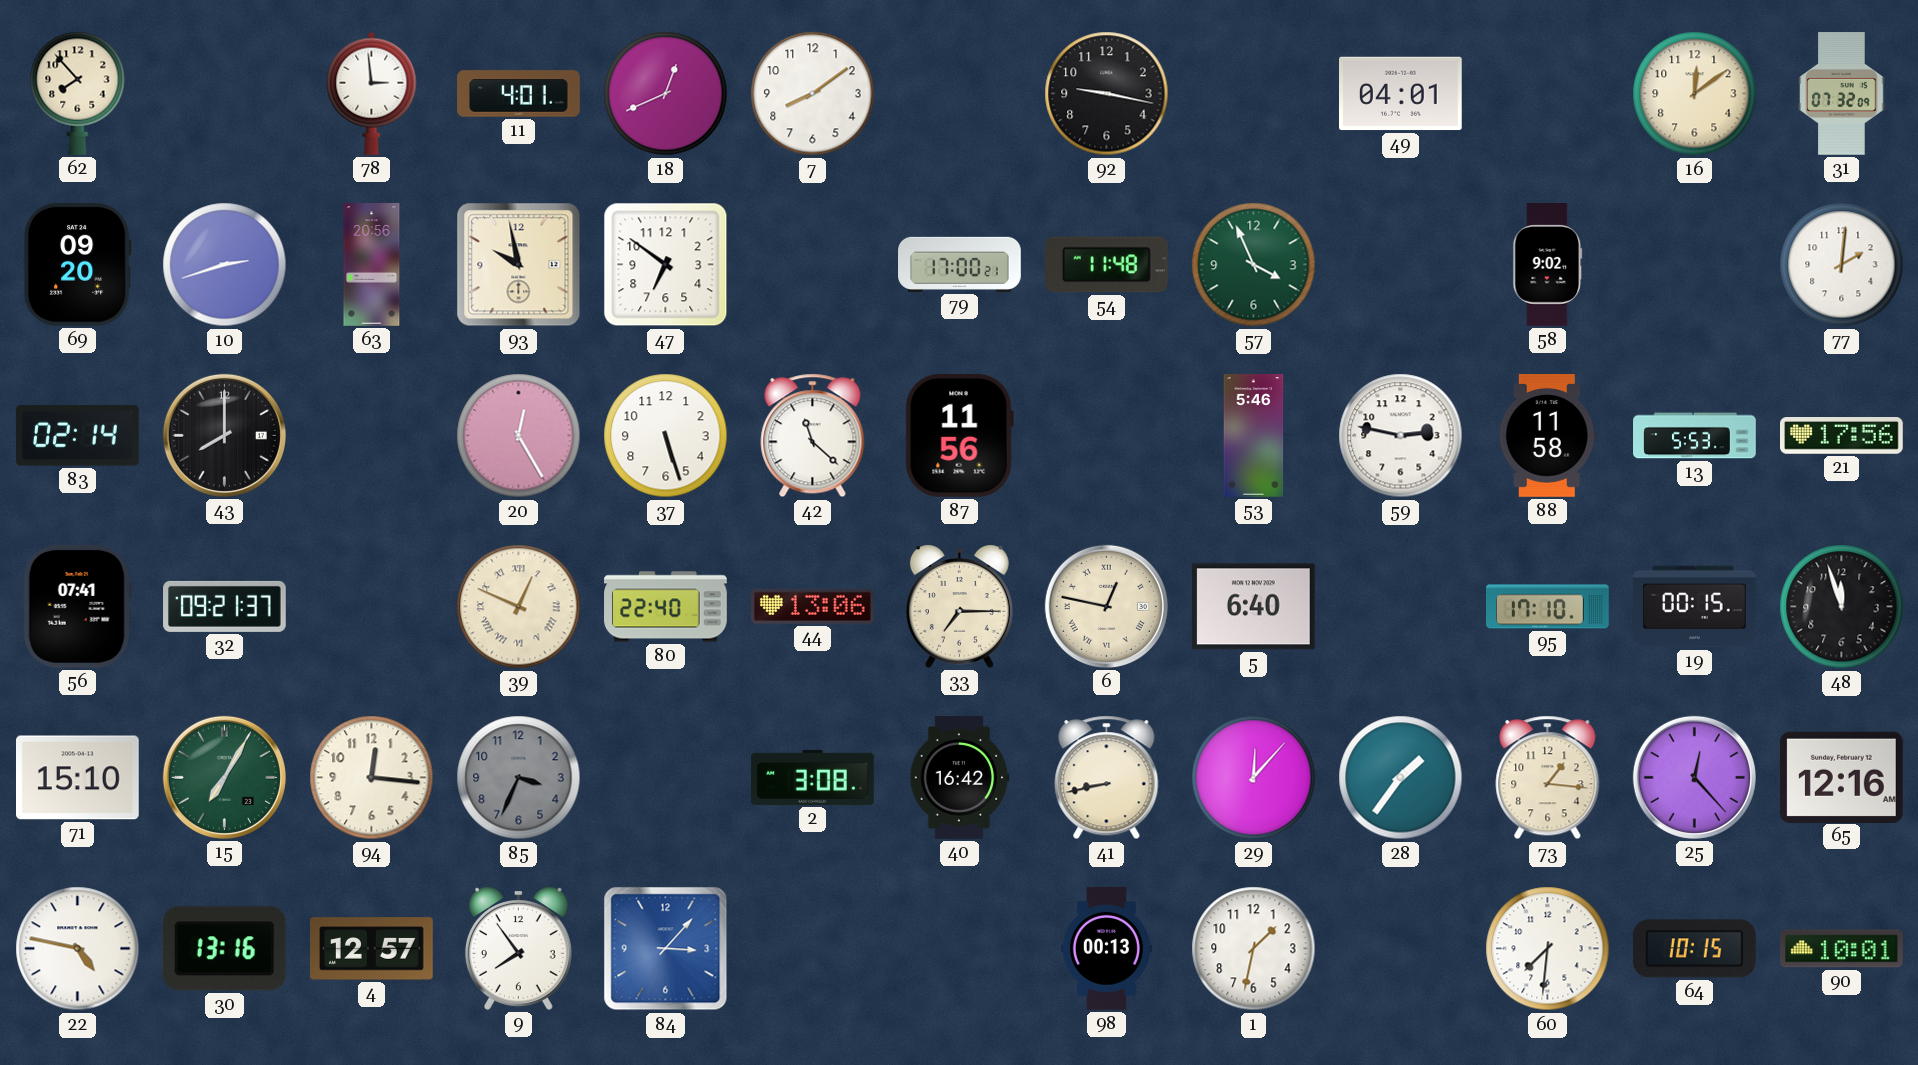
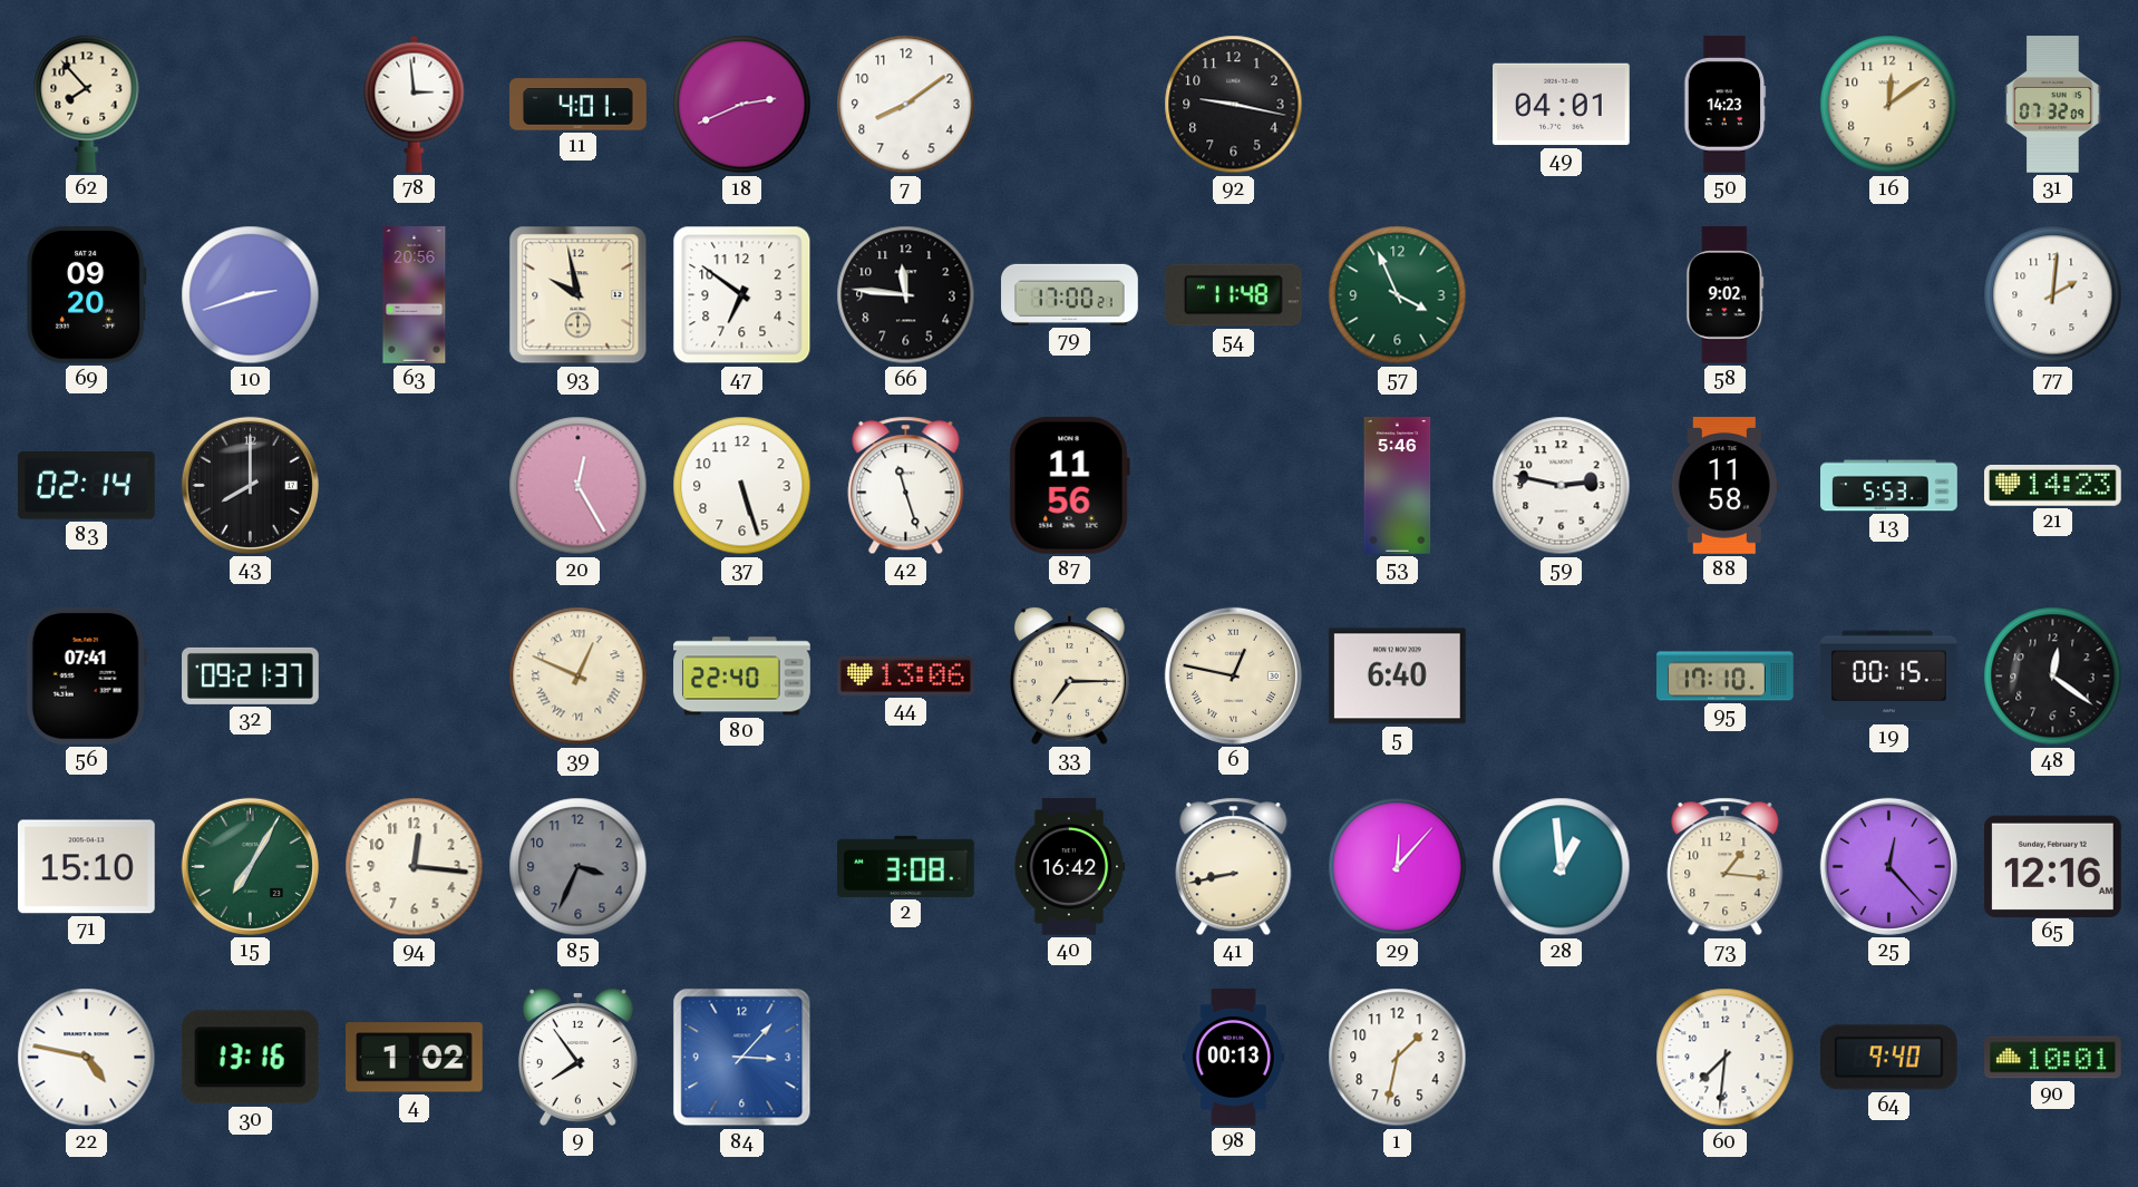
18: 12:41 -> 2:41 (742, 105)
50: none -> 14:23 (1726, 105)
66: none -> 11:46 (906, 295)
42: 11:22 -> 11:27 (906, 486)
21: 17:56 -> 14:23 (2053, 486)
48: 11:57 -> 12:21 (2053, 677)
28: 1:36 -> 12:59 (1562, 867)
4: 12:57 -> 1:02 (415, 1058)
64: 10:15 -> 9:40 (1888, 1058)
